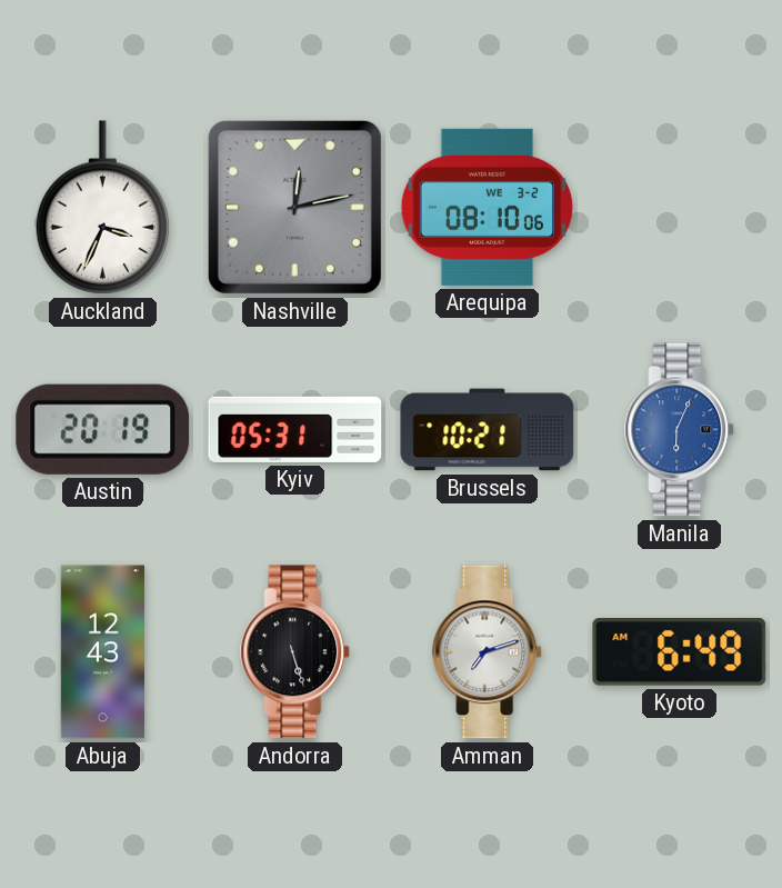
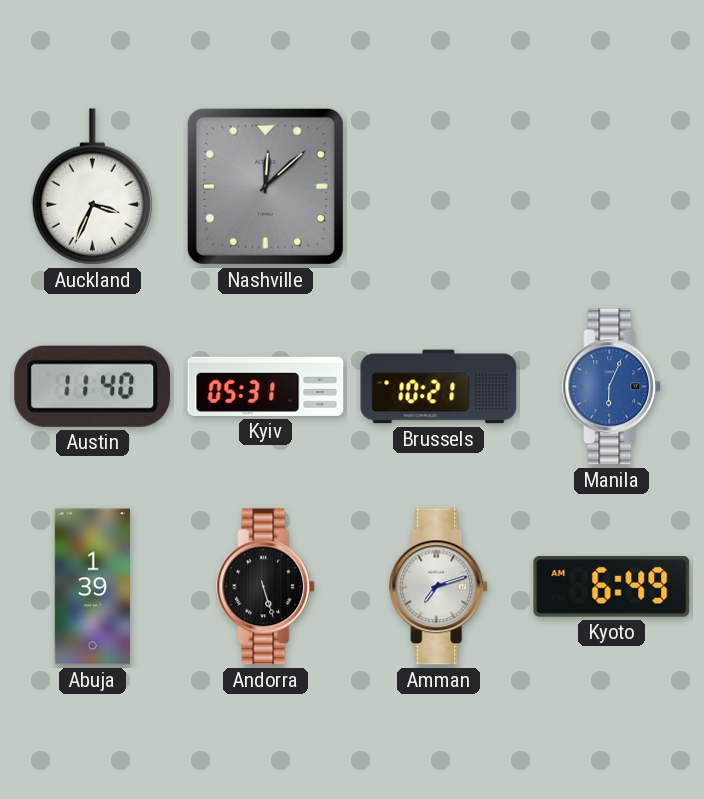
Nashville: 12:13 -> 12:08 (265, 186)
Arequipa: 08:10 -> none (487, 207)
Austin: 20:19 -> 11:40 (93, 386)
Abuja: 12:43 -> 1:39 (92, 587)
